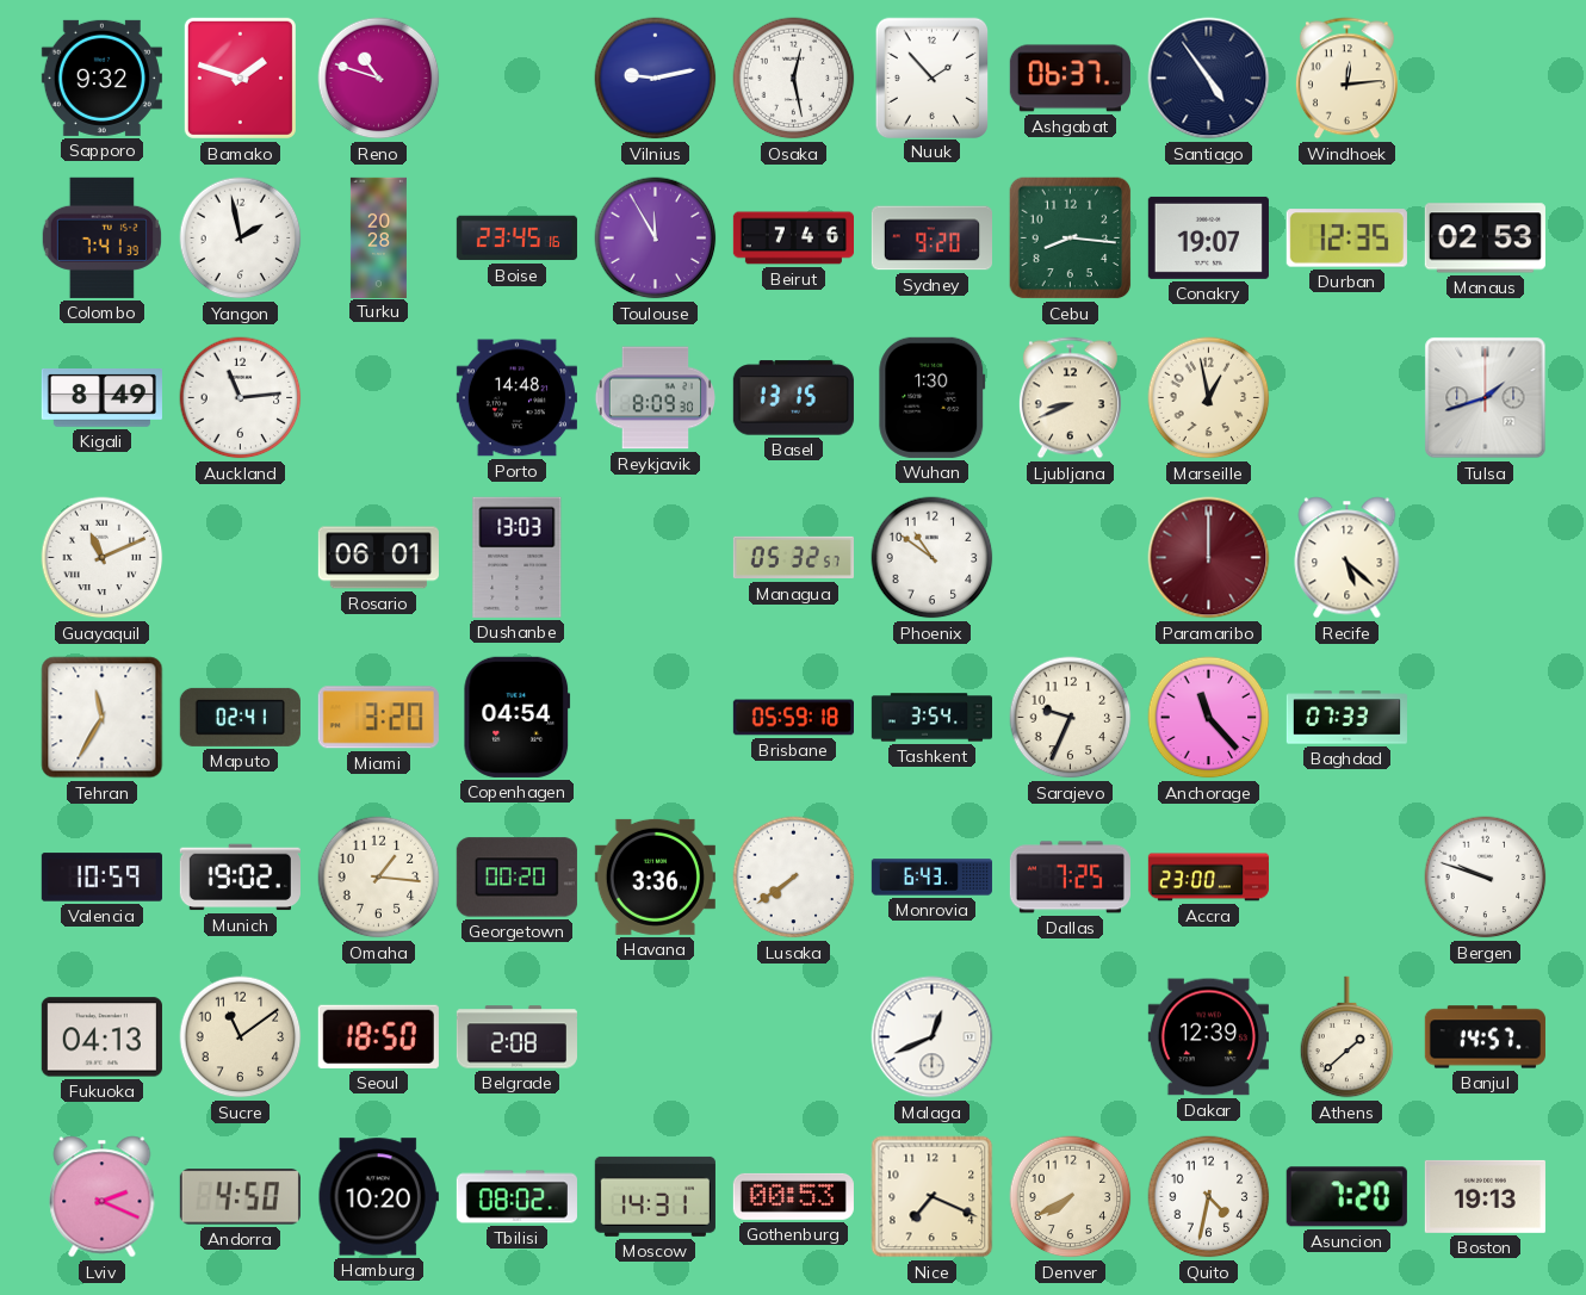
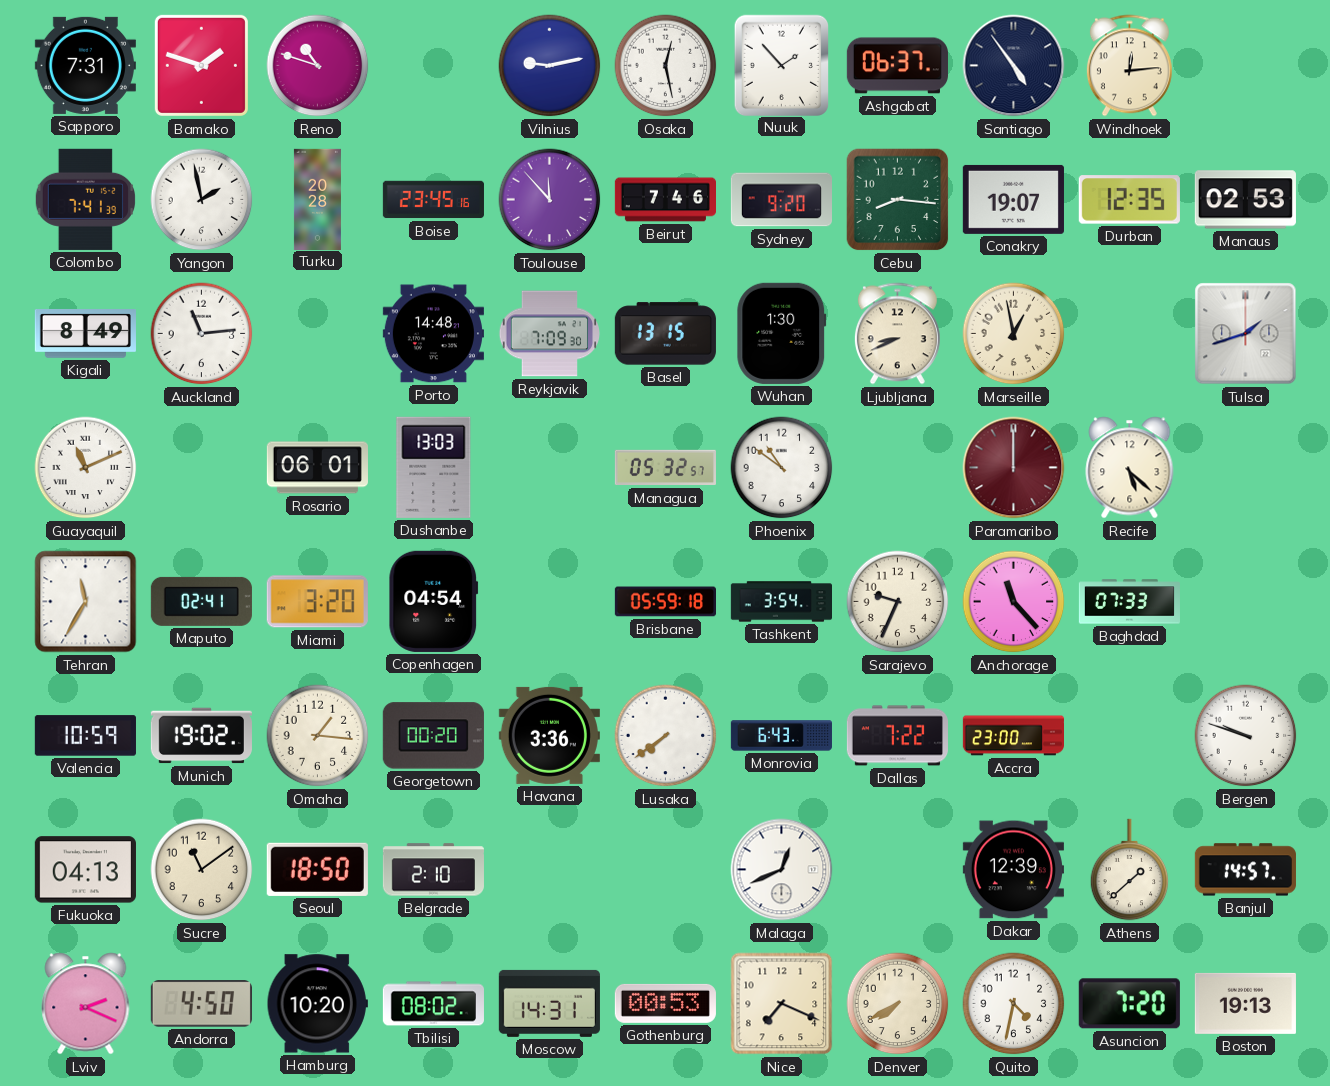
Sapporo: 9:32 -> 7:31 (85, 65)
Toulouse: 11:55 -> 11:53 (550, 200)
Reykjavik: 8:09 -> 7:09 (550, 334)
Dallas: 7:25 -> 7:22 (897, 736)
Belgrade: 2:08 -> 2:10 (433, 870)
